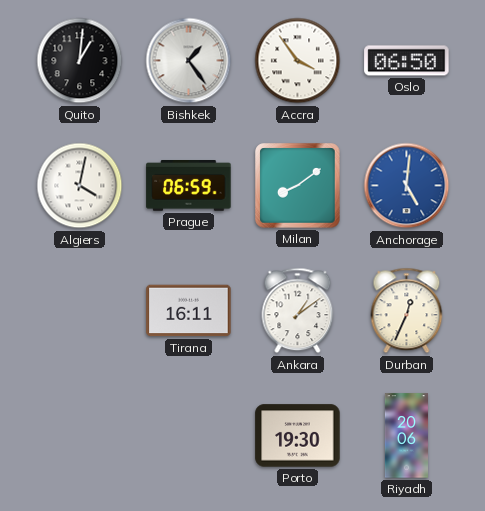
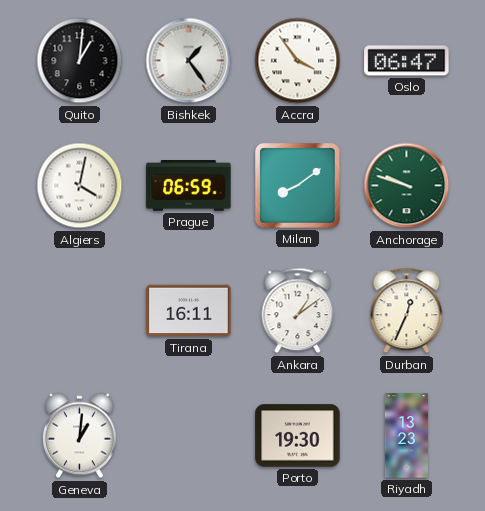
Oslo: 06:50 -> 06:47 (407, 61)
Anchorage: 5:01 -> 9:48 (407, 186)
Anchorage dial: blue -> green (407, 186)
Geneva: none -> 1:01 (79, 436)
Riyadh: 20:06 -> 13:23 (406, 436)
